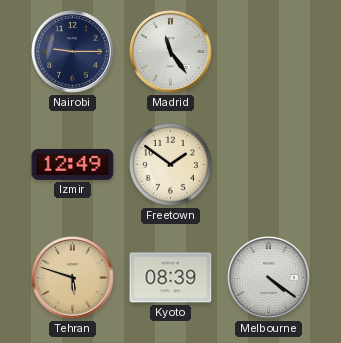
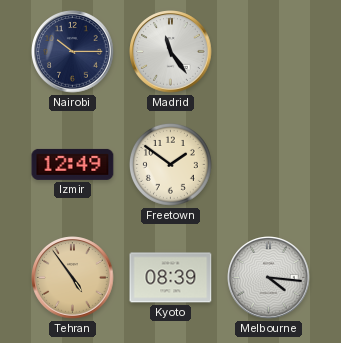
Nairobi: 9:15 -> 10:15 (73, 52)
Tehran: 5:48 -> 4:54 (73, 278)
Melbourne: 4:21 -> 4:16 (269, 278)
